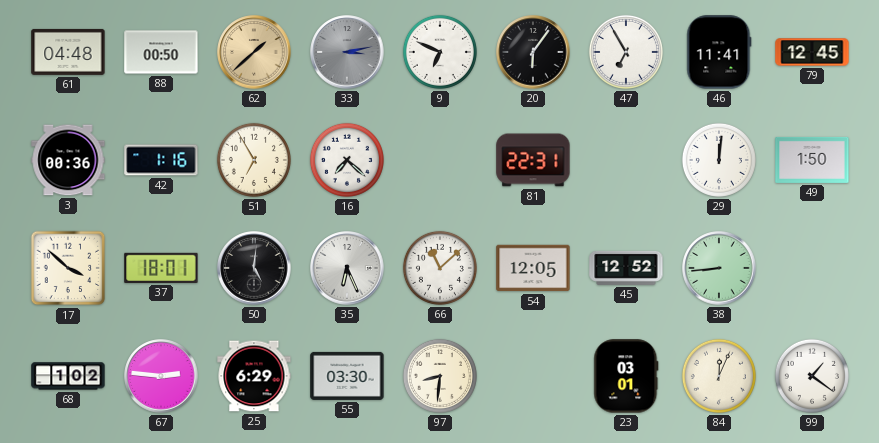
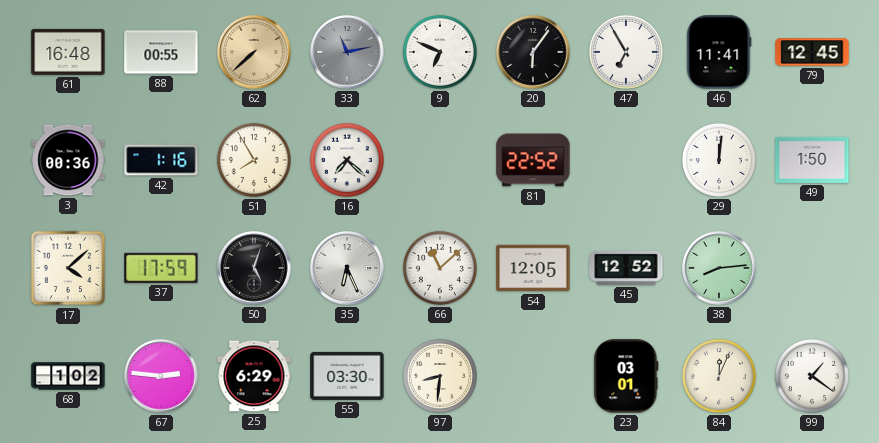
61: 04:48 -> 16:48 (68, 52)
88: 00:50 -> 00:55 (161, 52)
62: 1:38 -> 7:38 (254, 52)
33: 3:13 -> 11:13 (347, 52)
51: 6:55 -> 7:55 (254, 160)
81: 22:31 -> 22:52 (533, 160)
17: 3:52 -> 4:08 (68, 268)
37: 18:01 -> 17:59 (161, 268)
50: 5:01 -> 5:03 (254, 268)
38: 8:44 -> 8:14 (719, 268)
